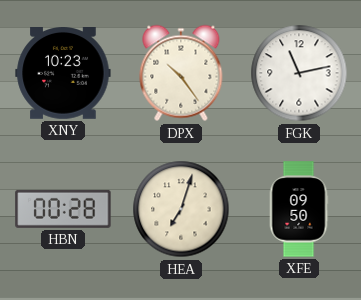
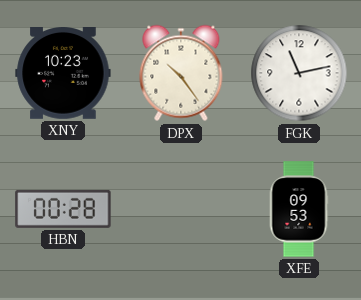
HEA: 7:03 -> none (181, 209)
XFE: 09:50 -> 09:53 (299, 209)
